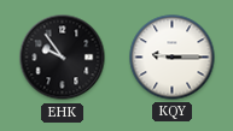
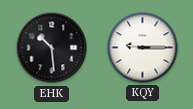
EHK: 9:54 -> 10:29 (52, 48)
